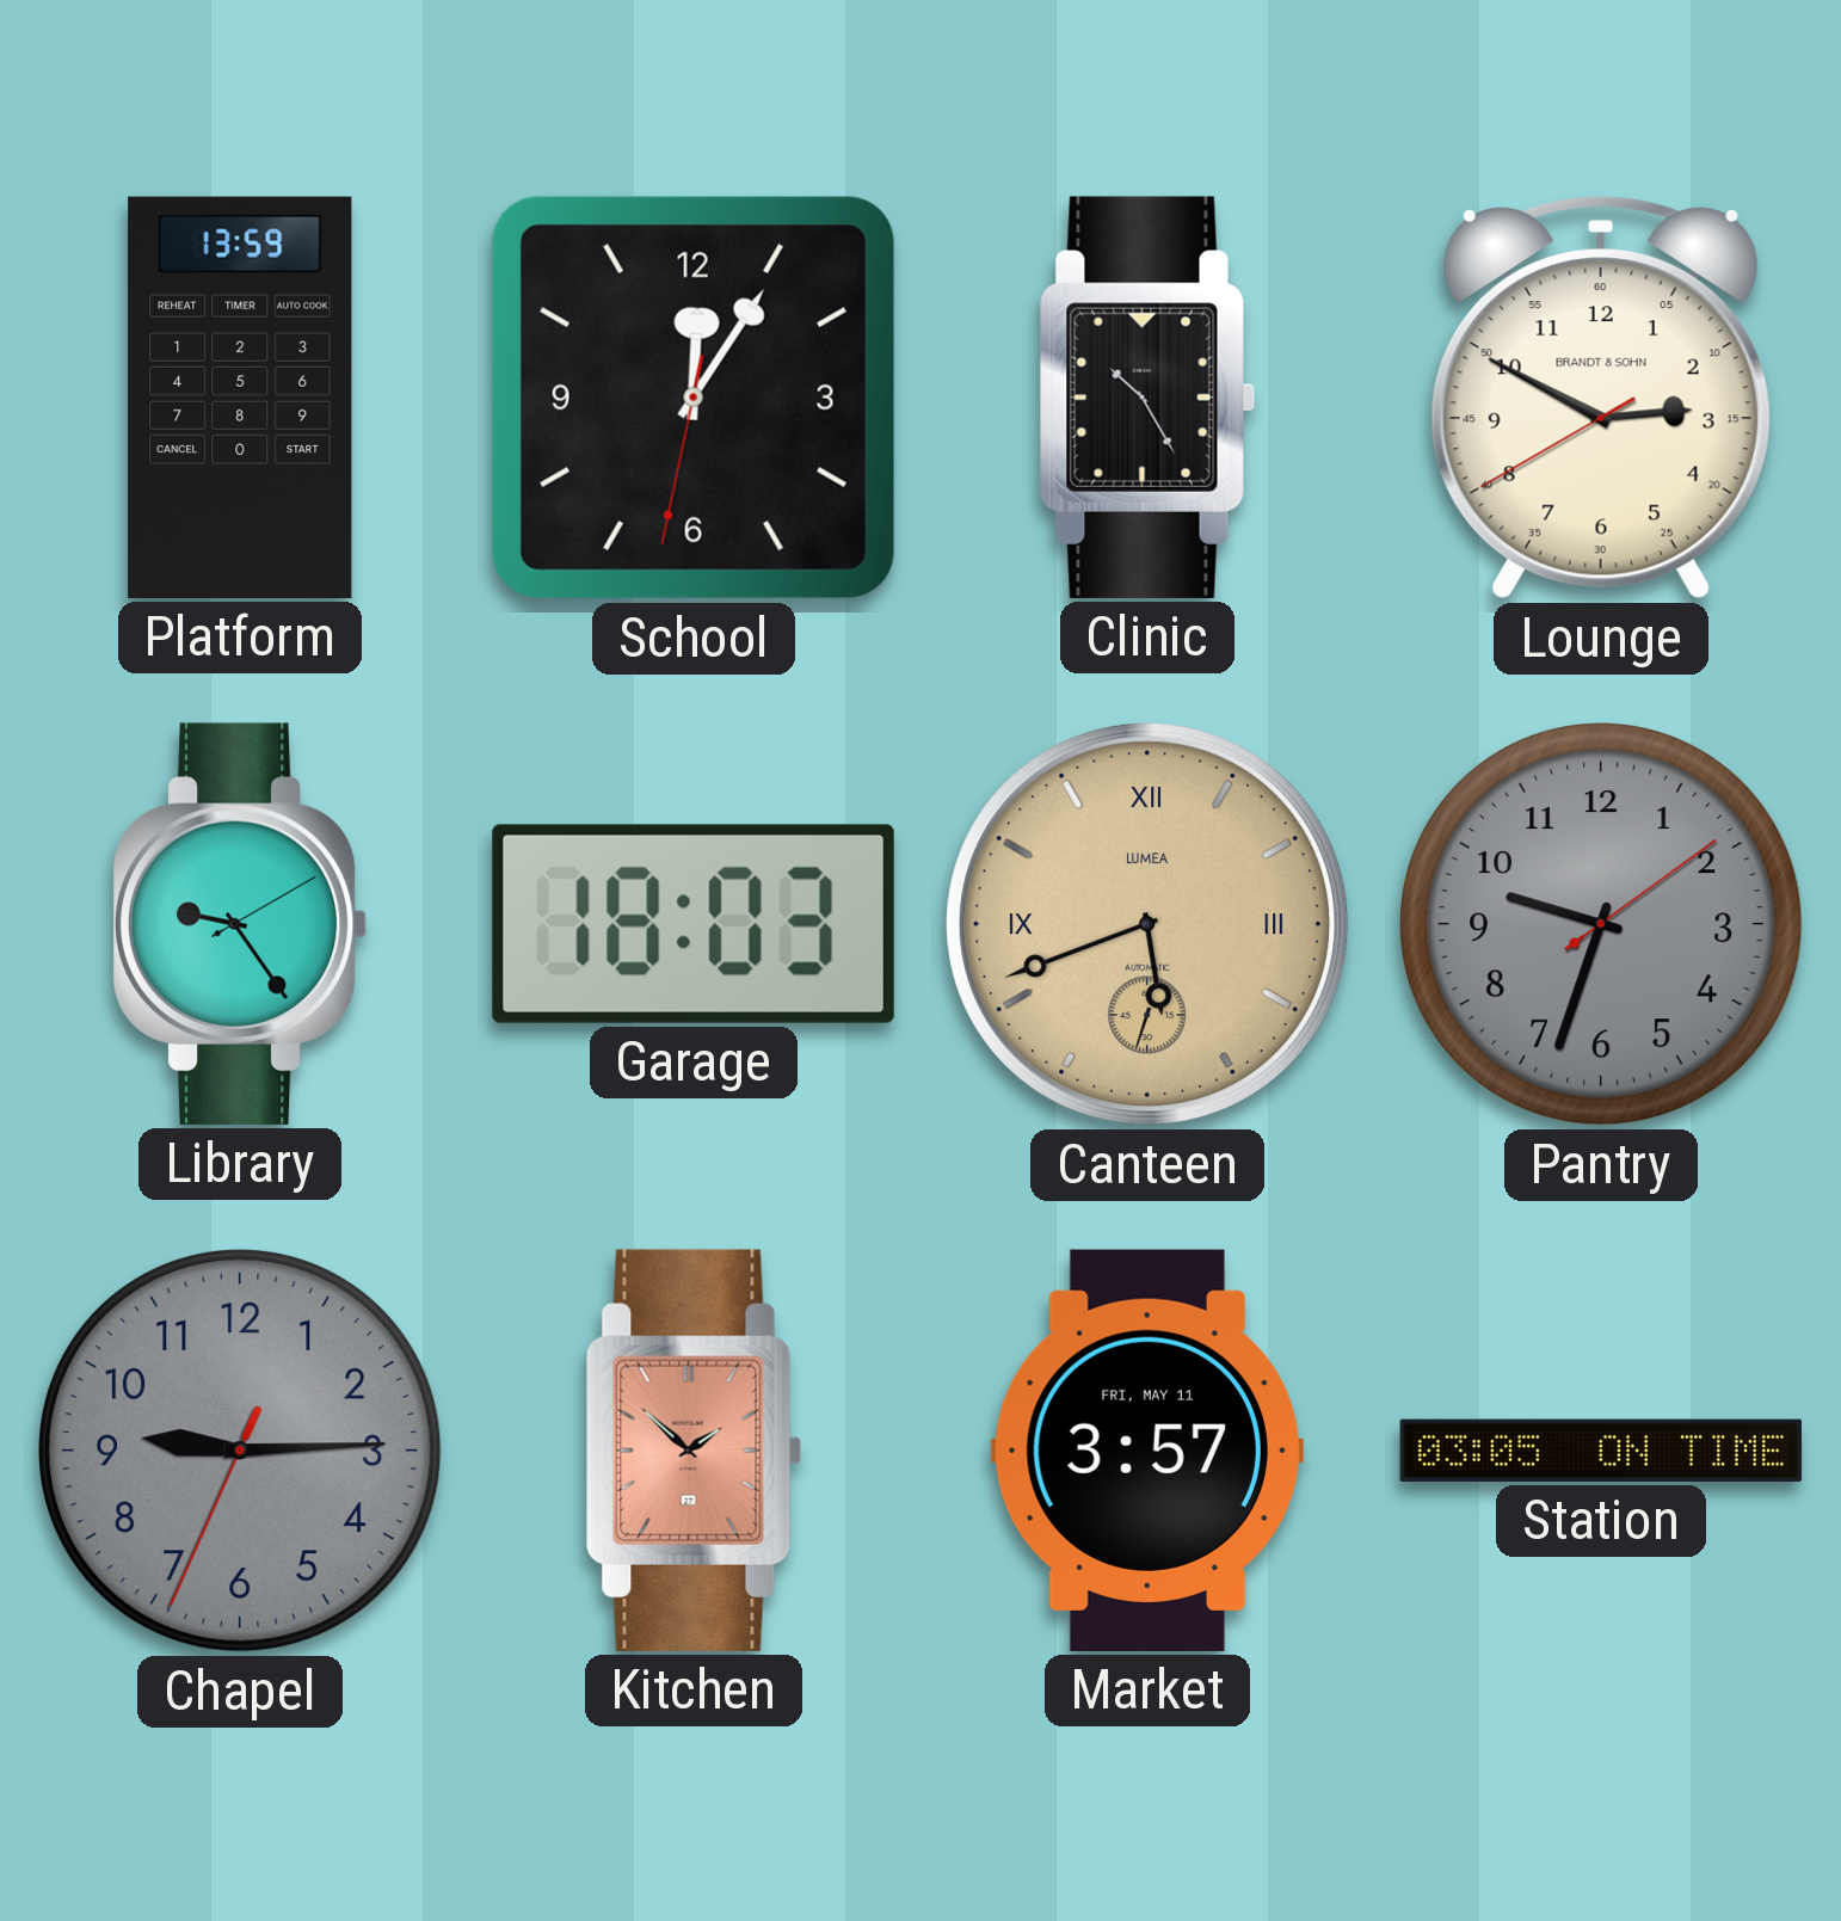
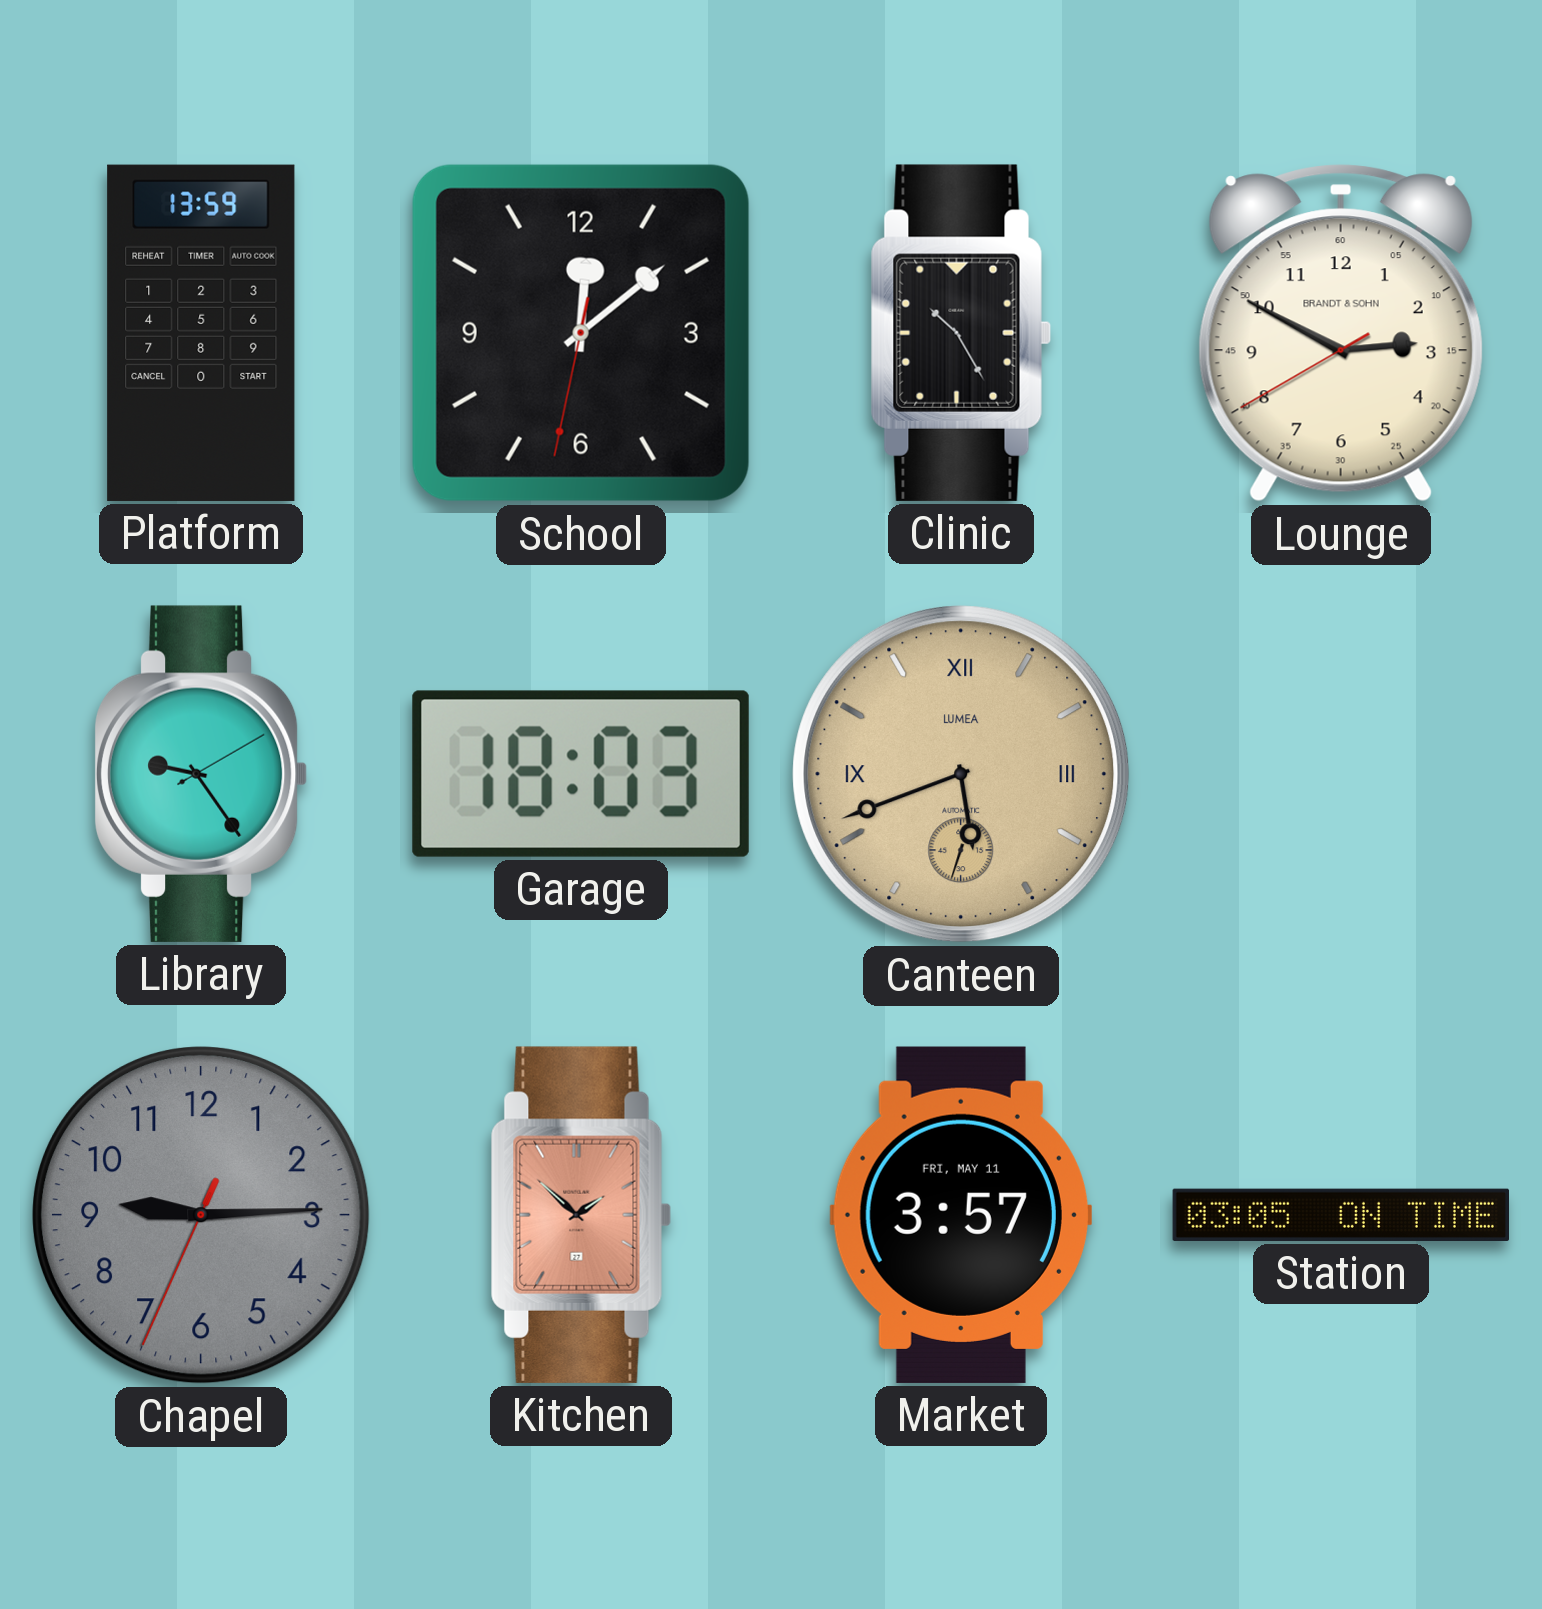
School: 12:05 -> 12:08 (581, 333)
Pantry: 9:33 -> none (1602, 925)
